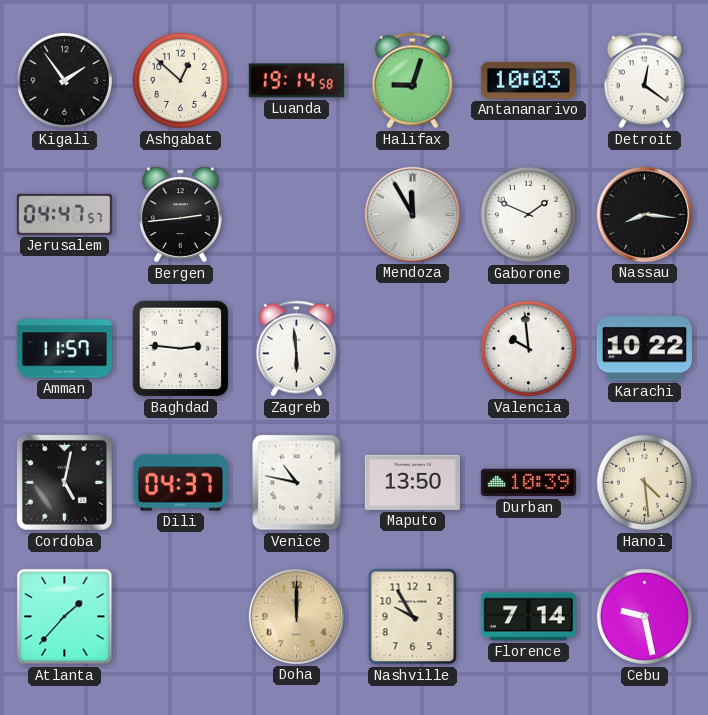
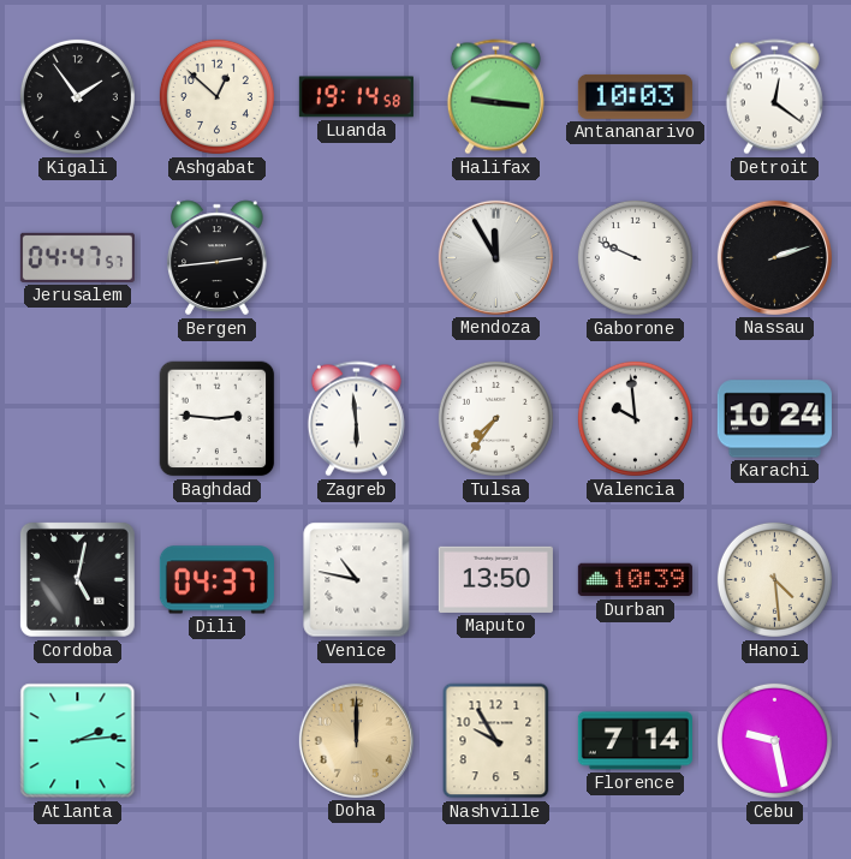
Halifax: 9:03 -> 9:16 (495, 97)
Gaborone: 1:49 -> 9:49 (635, 257)
Nassau: 8:16 -> 2:12 (774, 257)
Amman: 11:57 -> none (64, 349)
Tulsa: none -> 7:36 (495, 418)
Karachi: 10:22 -> 10:24 (774, 419)
Atlanta: 1:37 -> 2:14 (78, 741)
